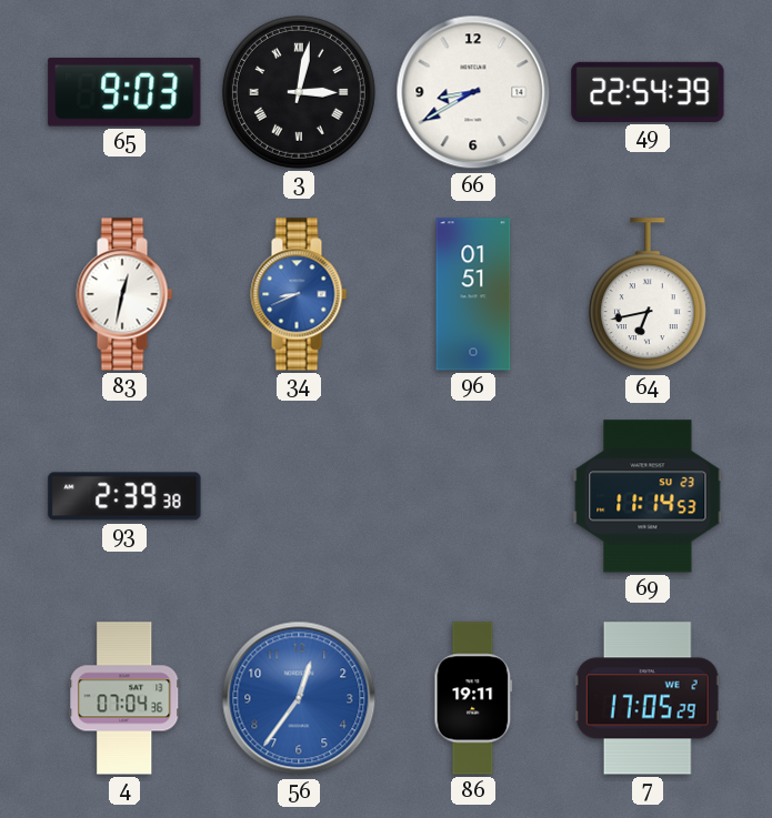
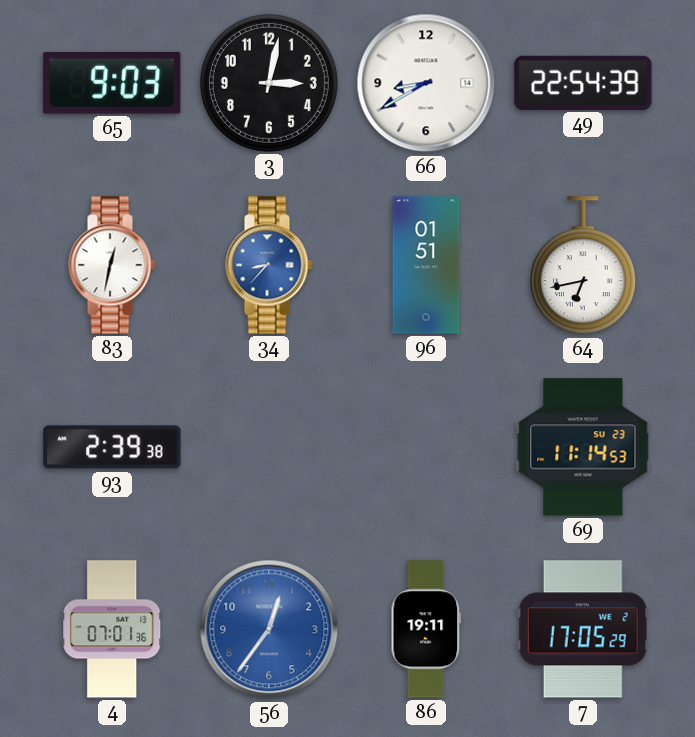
3 numerals: Roman -> Arabic (269, 83)
34: 8:41 -> 8:37 (269, 265)
4: 07:04 -> 07:01 (112, 629)
